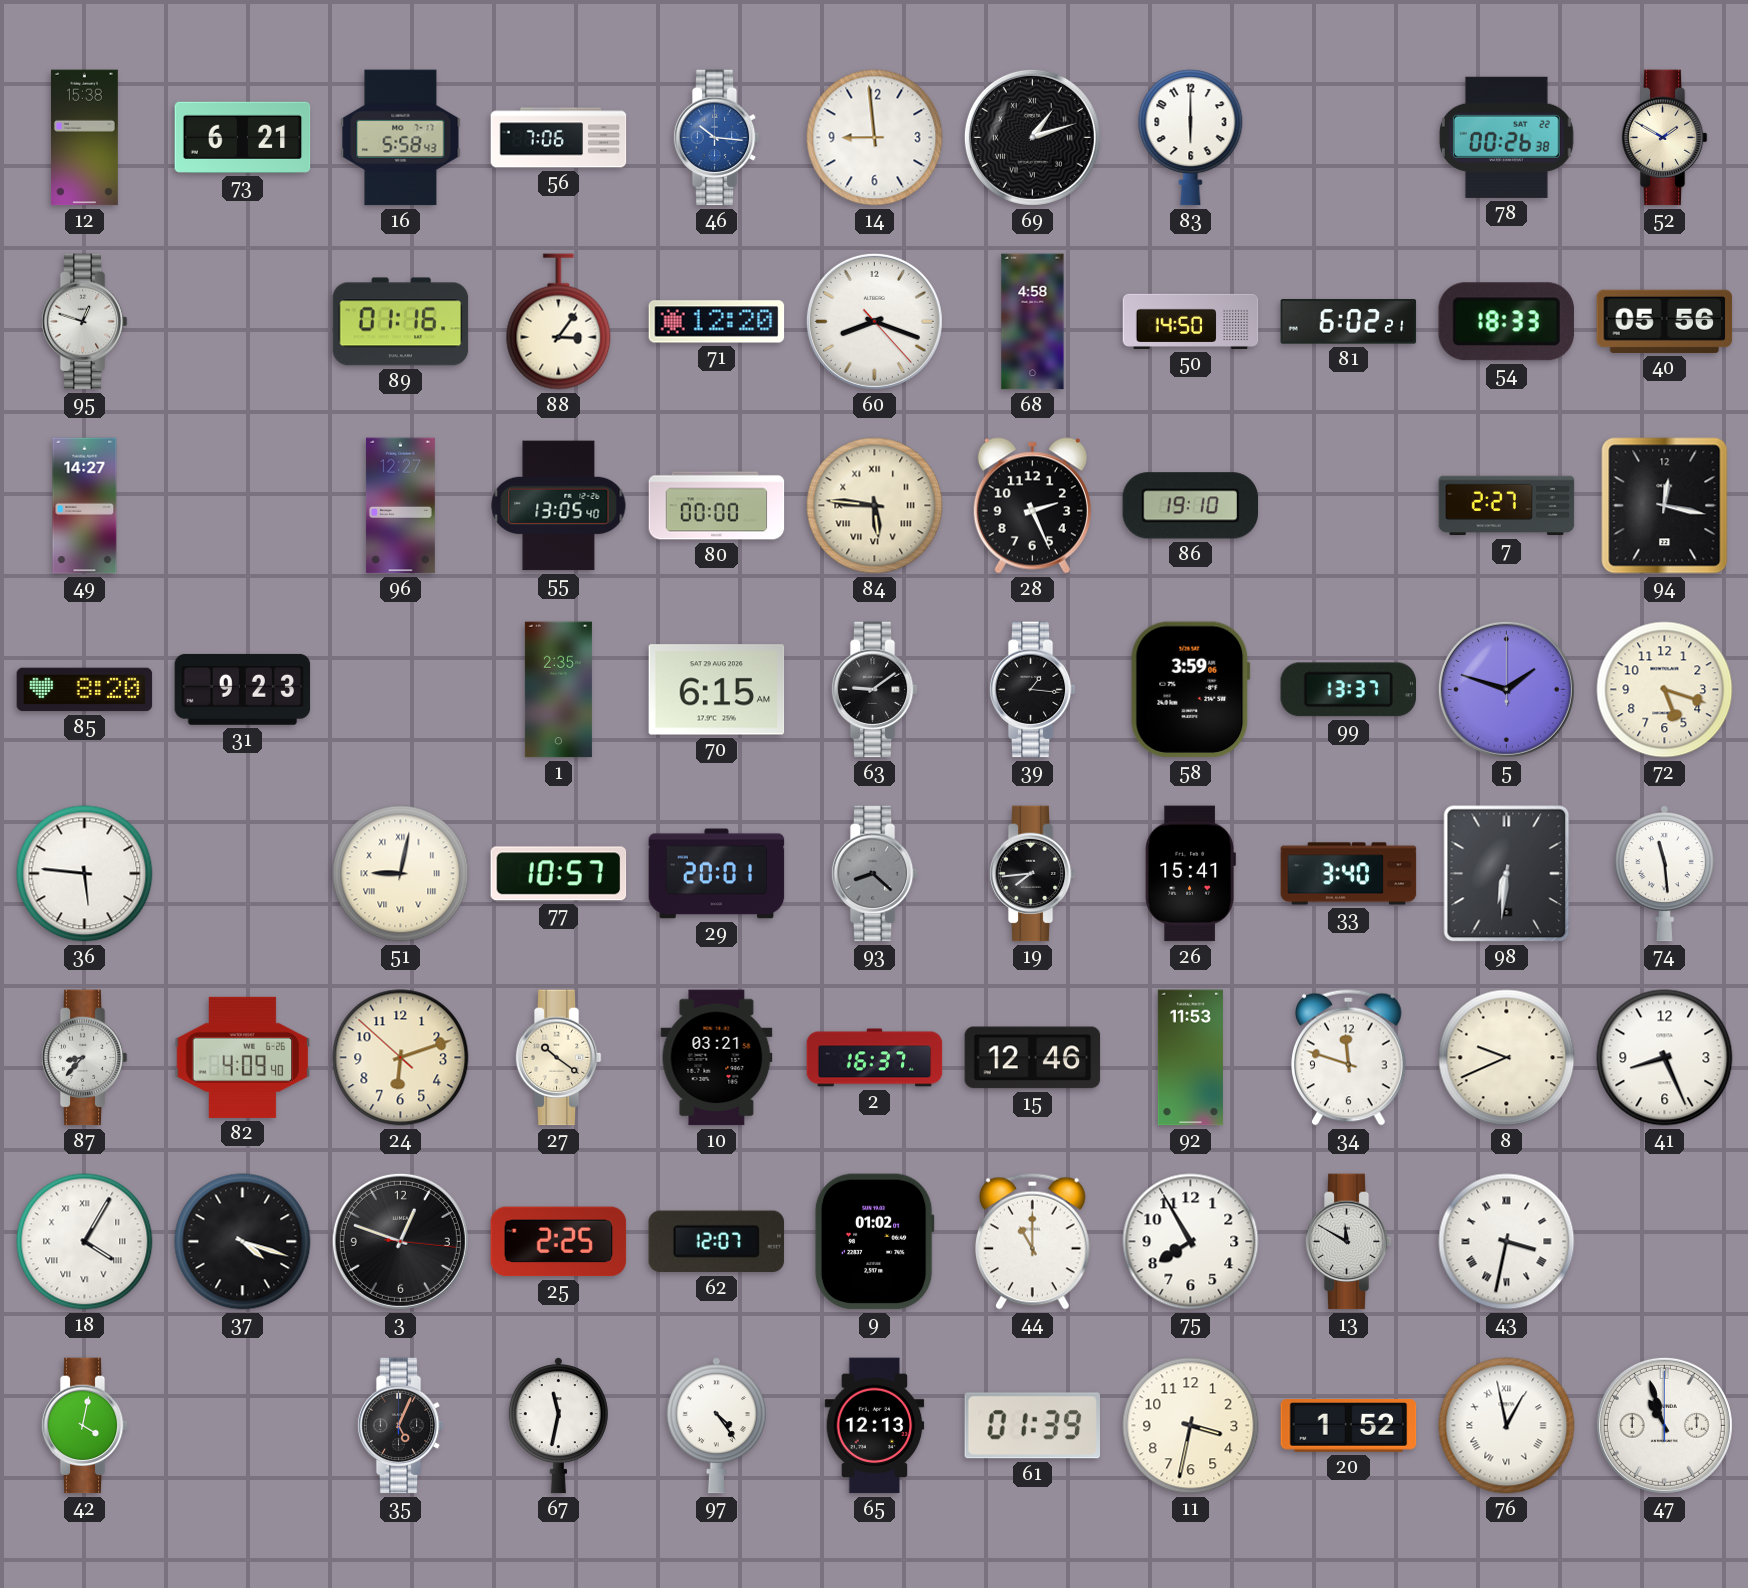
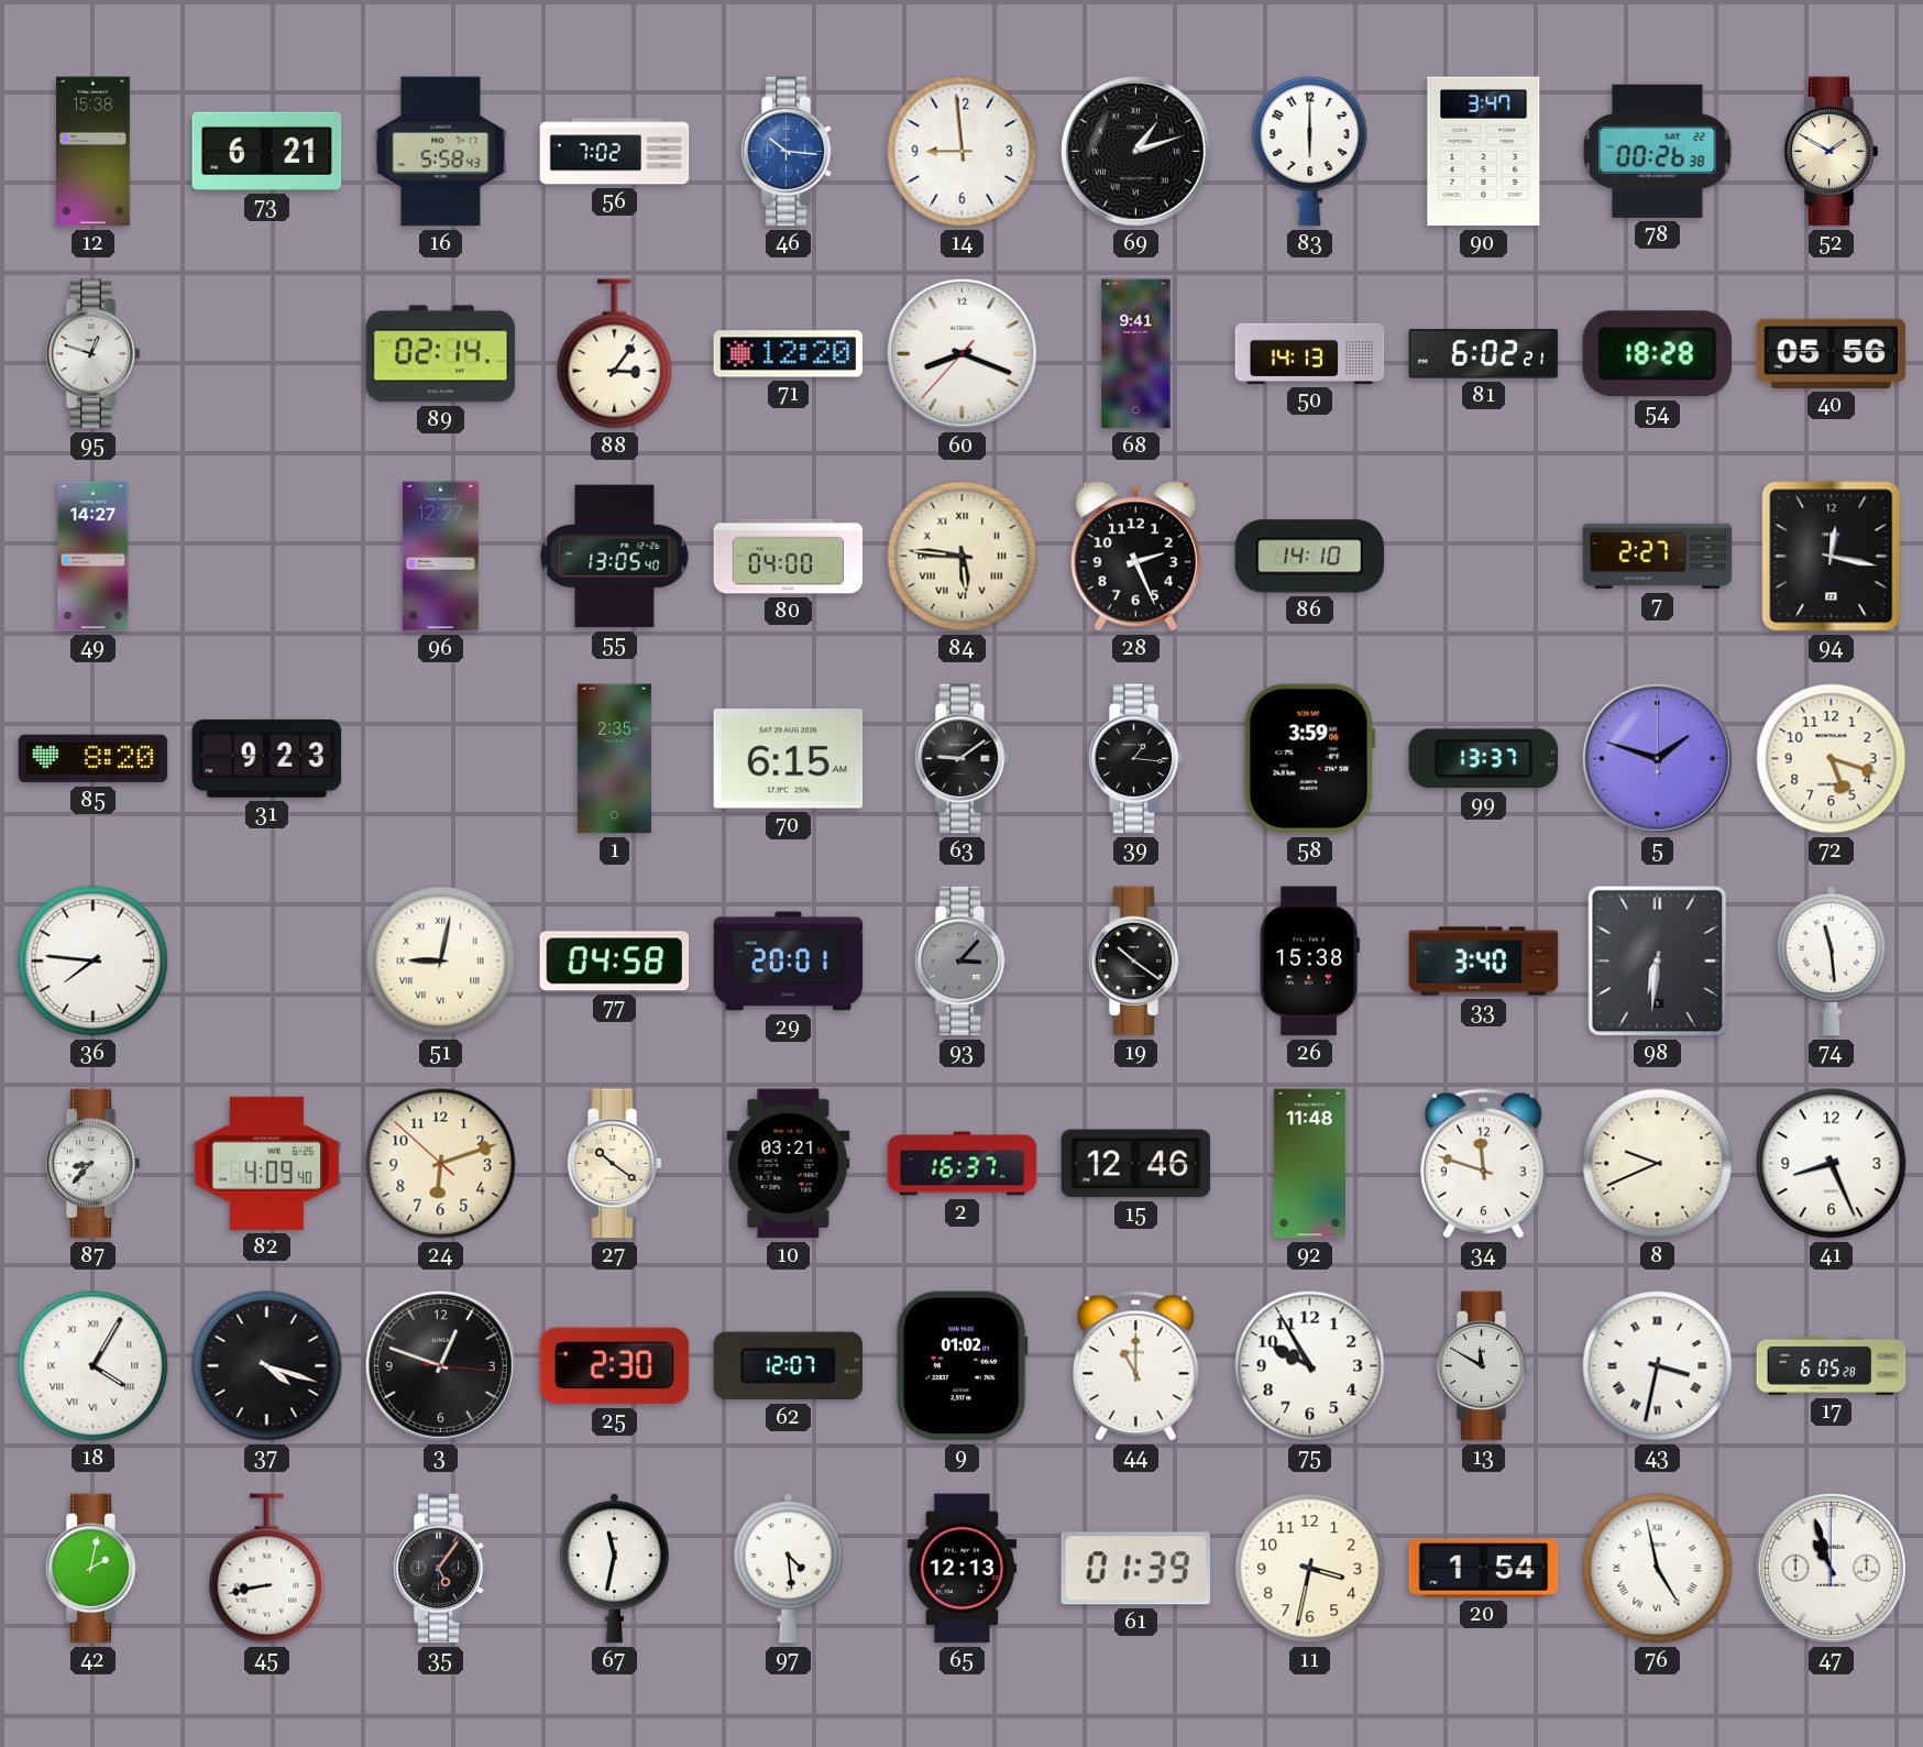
56: 7:06 -> 7:02 (615, 152)
90: none -> 3:47 (1484, 152)
89: 01:16 -> 02:14 (441, 354)
60: 8:18:23 -> 8:18:37 (962, 353)
68: 4:58 -> 9:41 (1136, 354)
50: 14:50 -> 14:13 (1310, 353)
54: 18:33 -> 18:28 (1657, 354)
80: 00:00 -> 04:00 (789, 557)
86: 19:10 -> 14:10 (1310, 557)
36: 5:46 -> 7:46 (94, 962)
77: 10:57 -> 04:58 (615, 962)
93: 8:22 -> 3:07 (962, 962)
19: 7:44 -> 10:21 (1135, 962)
26: 15:41 -> 15:38 (1309, 962)
92: 11:53 -> 11:48 (1309, 1164)
25: 2:25 -> 2:30 (615, 1366)
75: 7:55 -> 9:55 (1310, 1366)
17: none -> 6:05 (1832, 1365)
42: 4:02 -> 2:02 (92, 1569)
45: none -> 8:43 (267, 1569)
35: 5:04 -> 5:06 (440, 1569)
97: 4:24 -> 4:29 (788, 1569)
20: 1:52 -> 1:54 (1484, 1569)
76: 12:58 -> 4:58 (1658, 1569)
